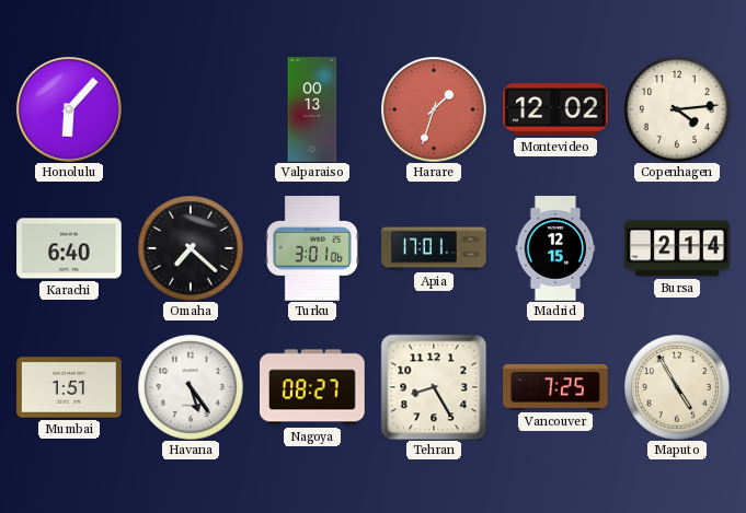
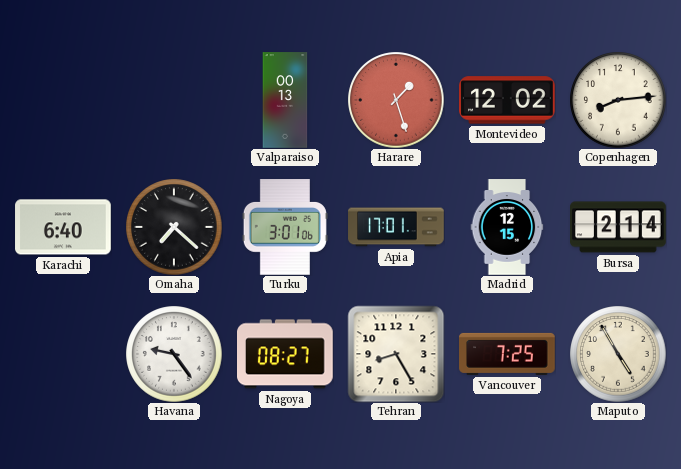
Honolulu: 6:07 -> none (69, 109)
Harare: 1:33 -> 1:27 (396, 100)
Copenhagen: 4:14 -> 8:14 (618, 100)
Mumbai: 1:51 -> none (69, 387)
Havana: 5:24 -> 9:24 (174, 354)
